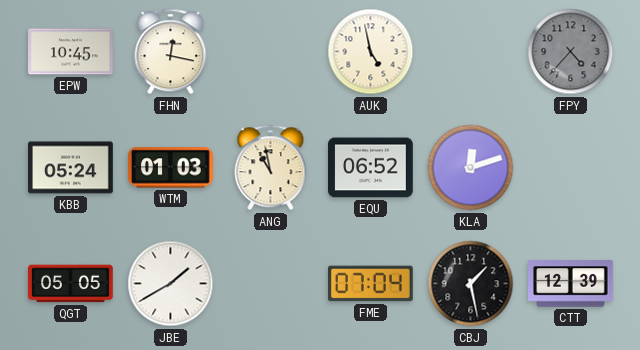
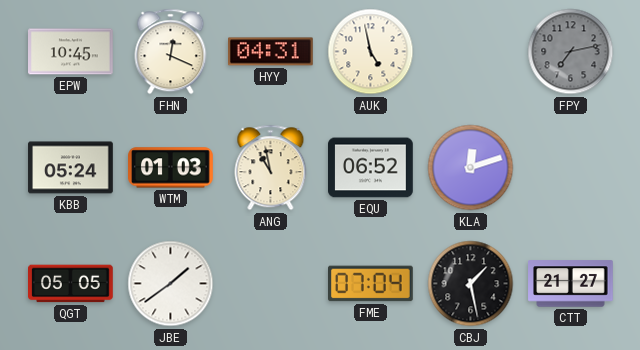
FHN: 12:17 -> 12:19 (171, 52)
HYY: none -> 04:31 (271, 52)
FPY: 4:37 -> 7:13 (571, 52)
JBE: 1:40 -> 1:39 (171, 284)
CTT: 12:39 -> 21:27 (571, 284)
